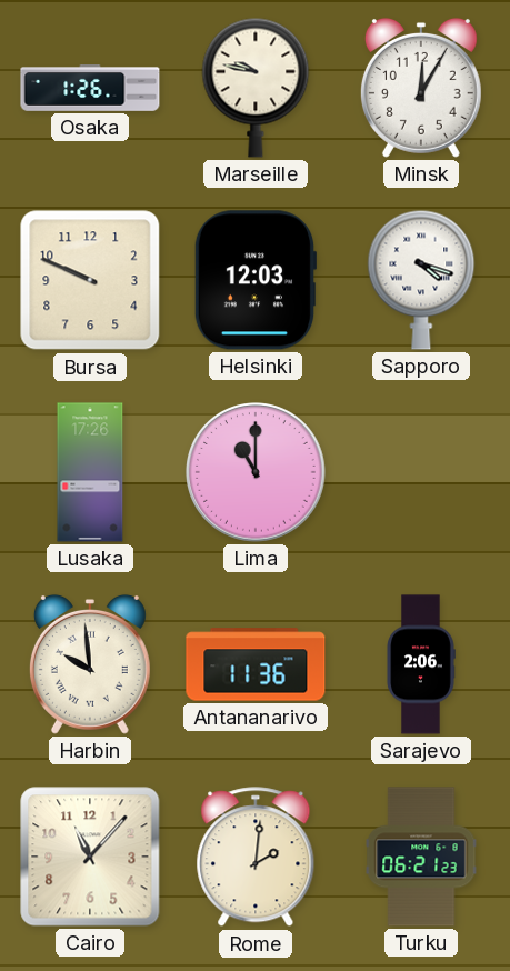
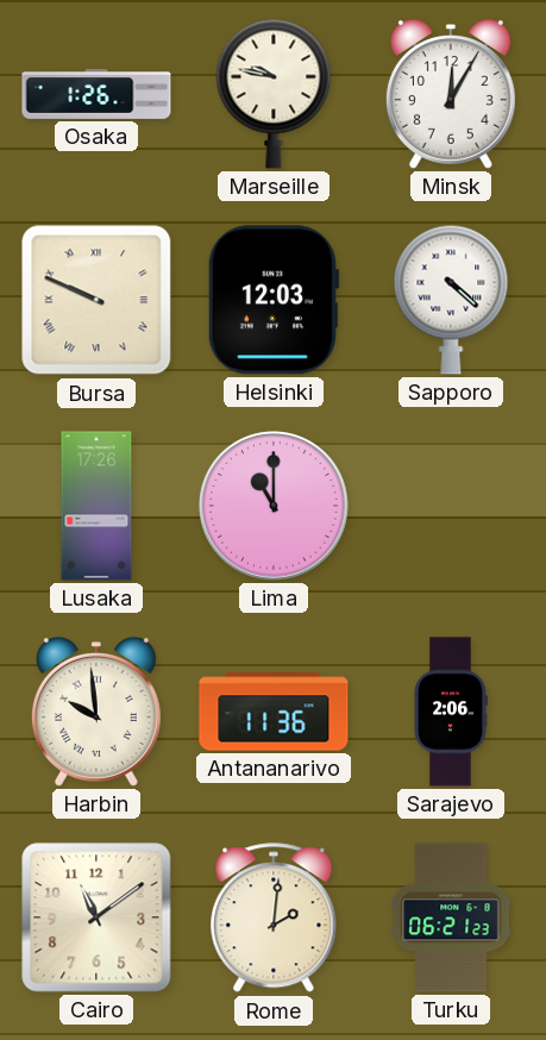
Bursa numerals: Arabic -> Roman (96, 300)
Sapporo: 4:18 -> 4:22 (451, 300)
Cairo: 11:07 -> 11:09 (96, 917)
